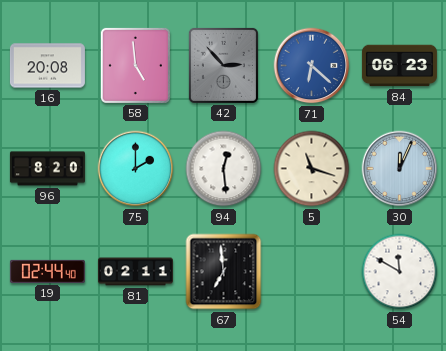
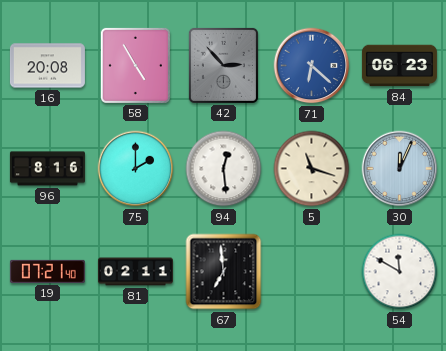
58: 4:59 -> 4:55 (135, 65)
96: 8:20 -> 8:16 (47, 169)
19: 02:44 -> 07:21 (47, 271)
